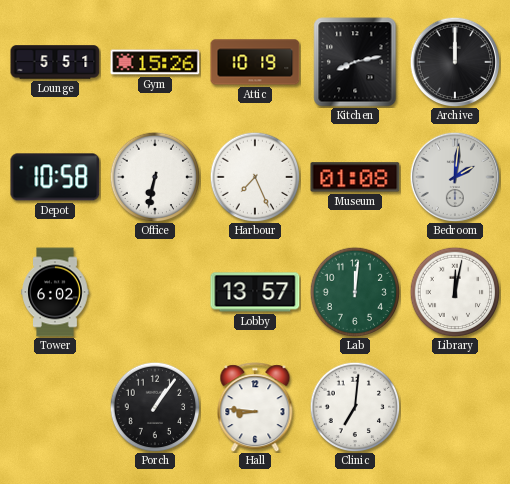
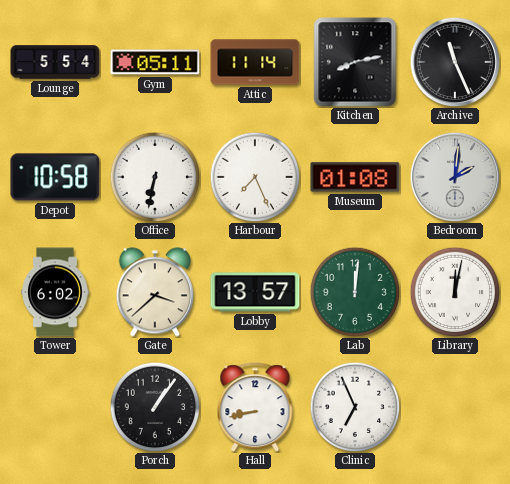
Lounge: 5:51 -> 5:54 (55, 62)
Gym: 15:26 -> 05:11 (155, 62)
Attic: 10:19 -> 11:14 (255, 62)
Archive: 12:00 -> 11:26 (455, 62)
Gate: none -> 3:38 (155, 292)
Hall: 8:46 -> 8:43 (255, 407)
Clinic: 7:01 -> 6:56 (355, 407)
